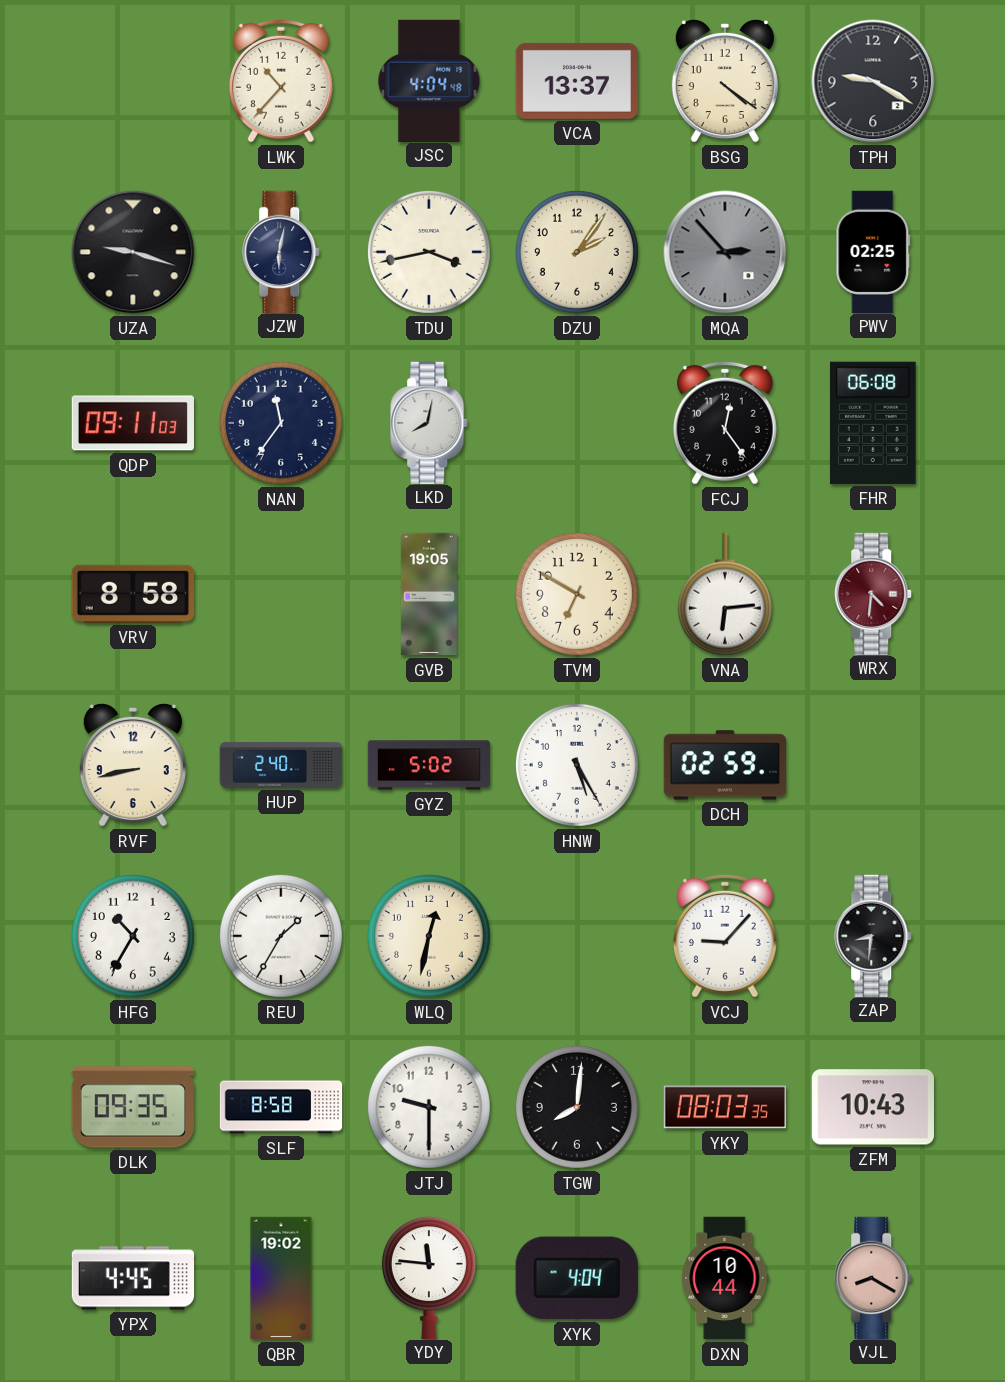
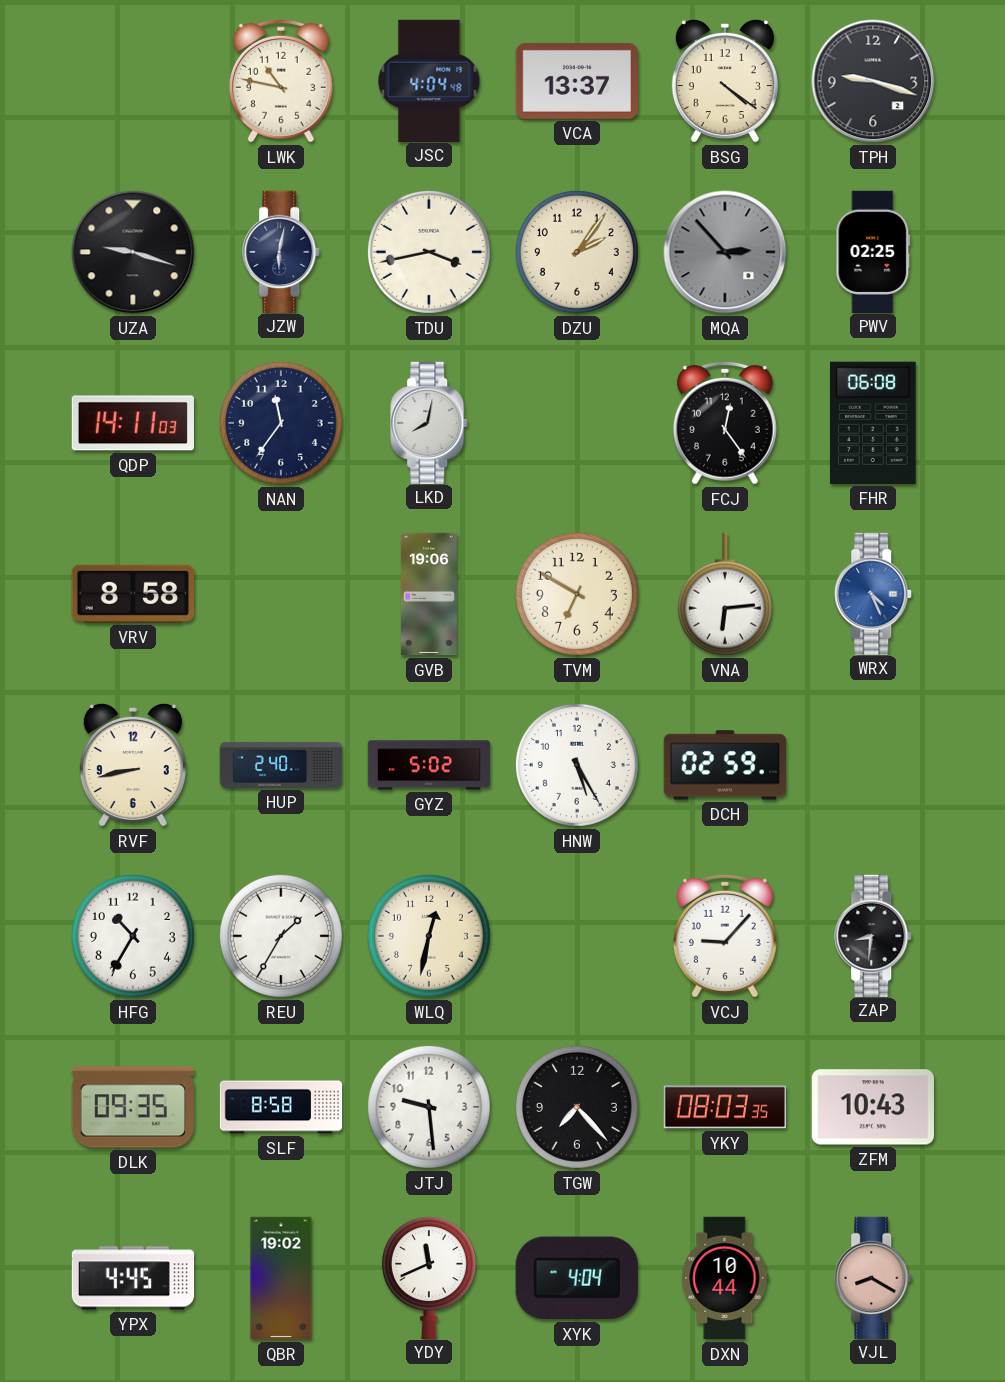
LWK: 10:37 -> 10:47 (281, 81)
TPH: 9:20 -> 9:18 (873, 81)
QDP: 09:11 -> 14:11 (133, 423)
GVB: 19:05 -> 19:06 (429, 594)
WRX: 4:31 -> 4:26 (874, 593)
WRX dial: burgundy -> blue (874, 593)
JTJ: 9:30 -> 9:29 (429, 1107)
TGW: 8:01 -> 7:23 (577, 1107)
YDY: 11:46 -> 11:41 (429, 1277)
